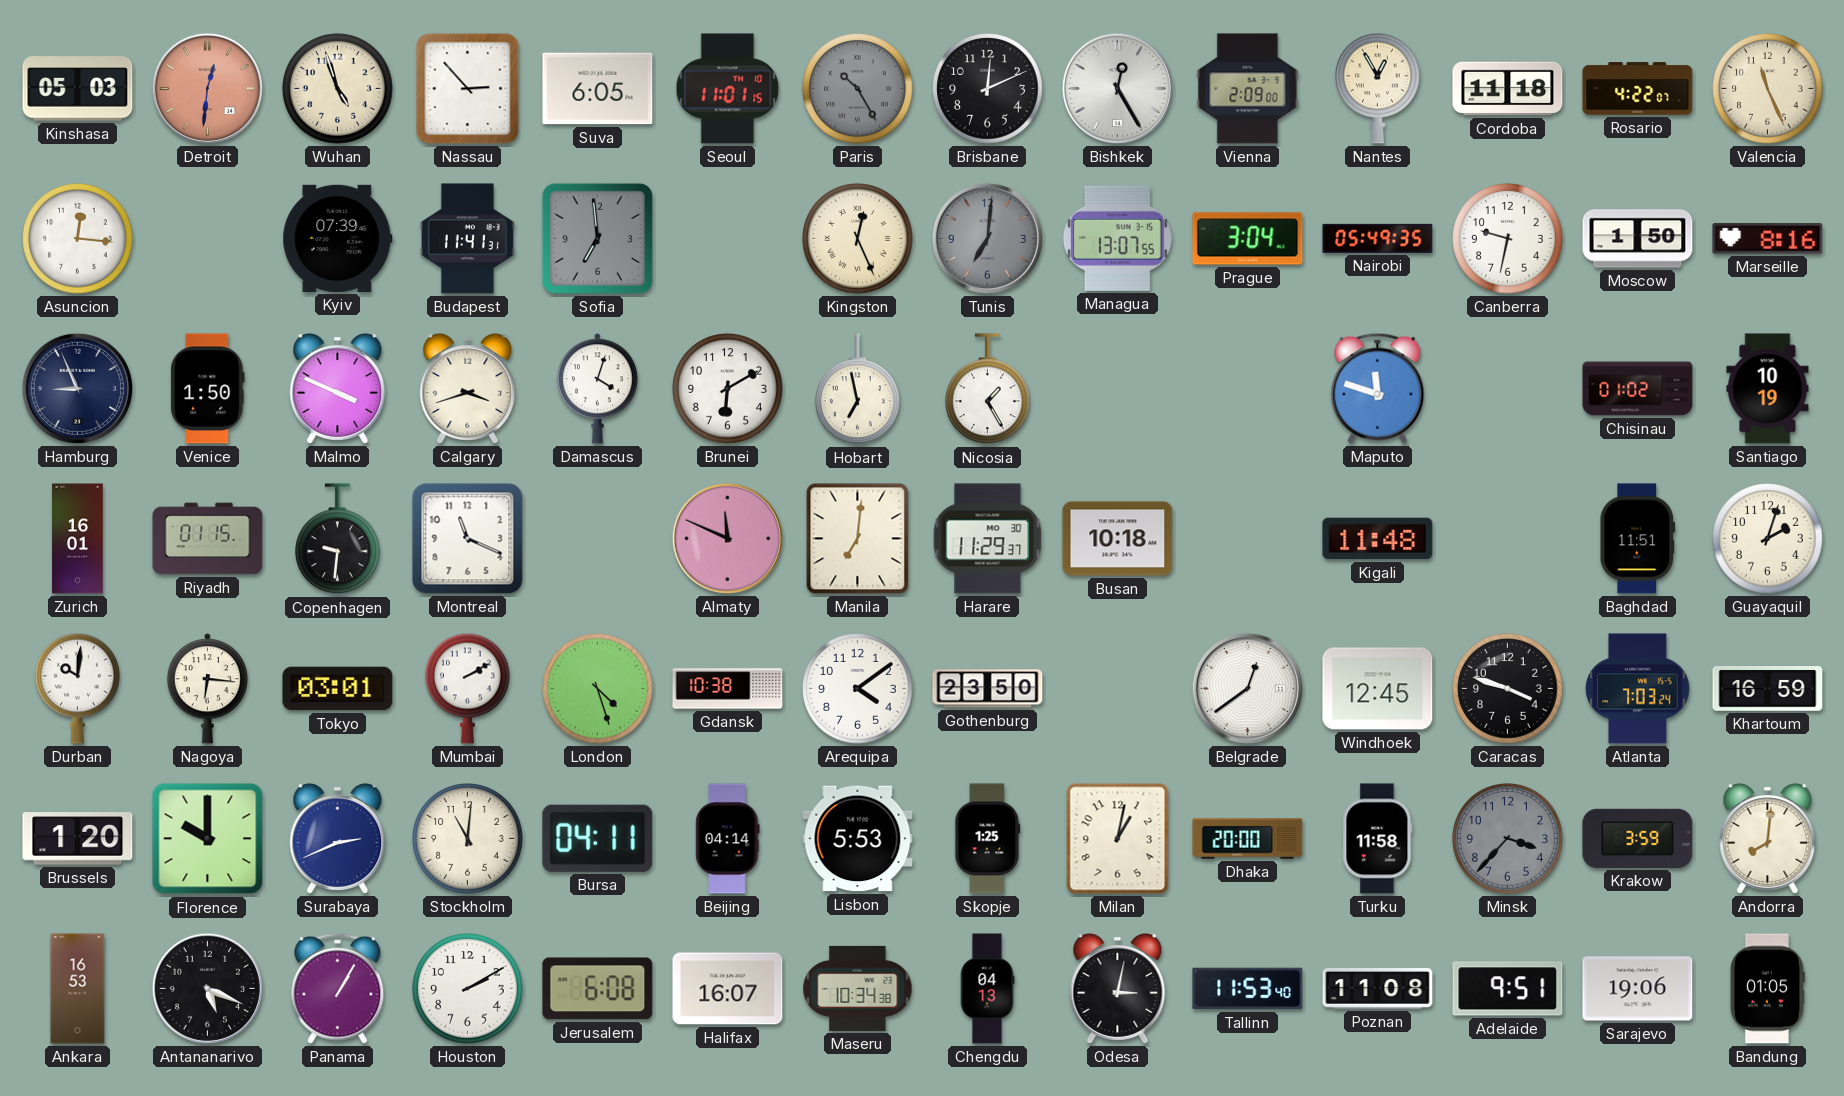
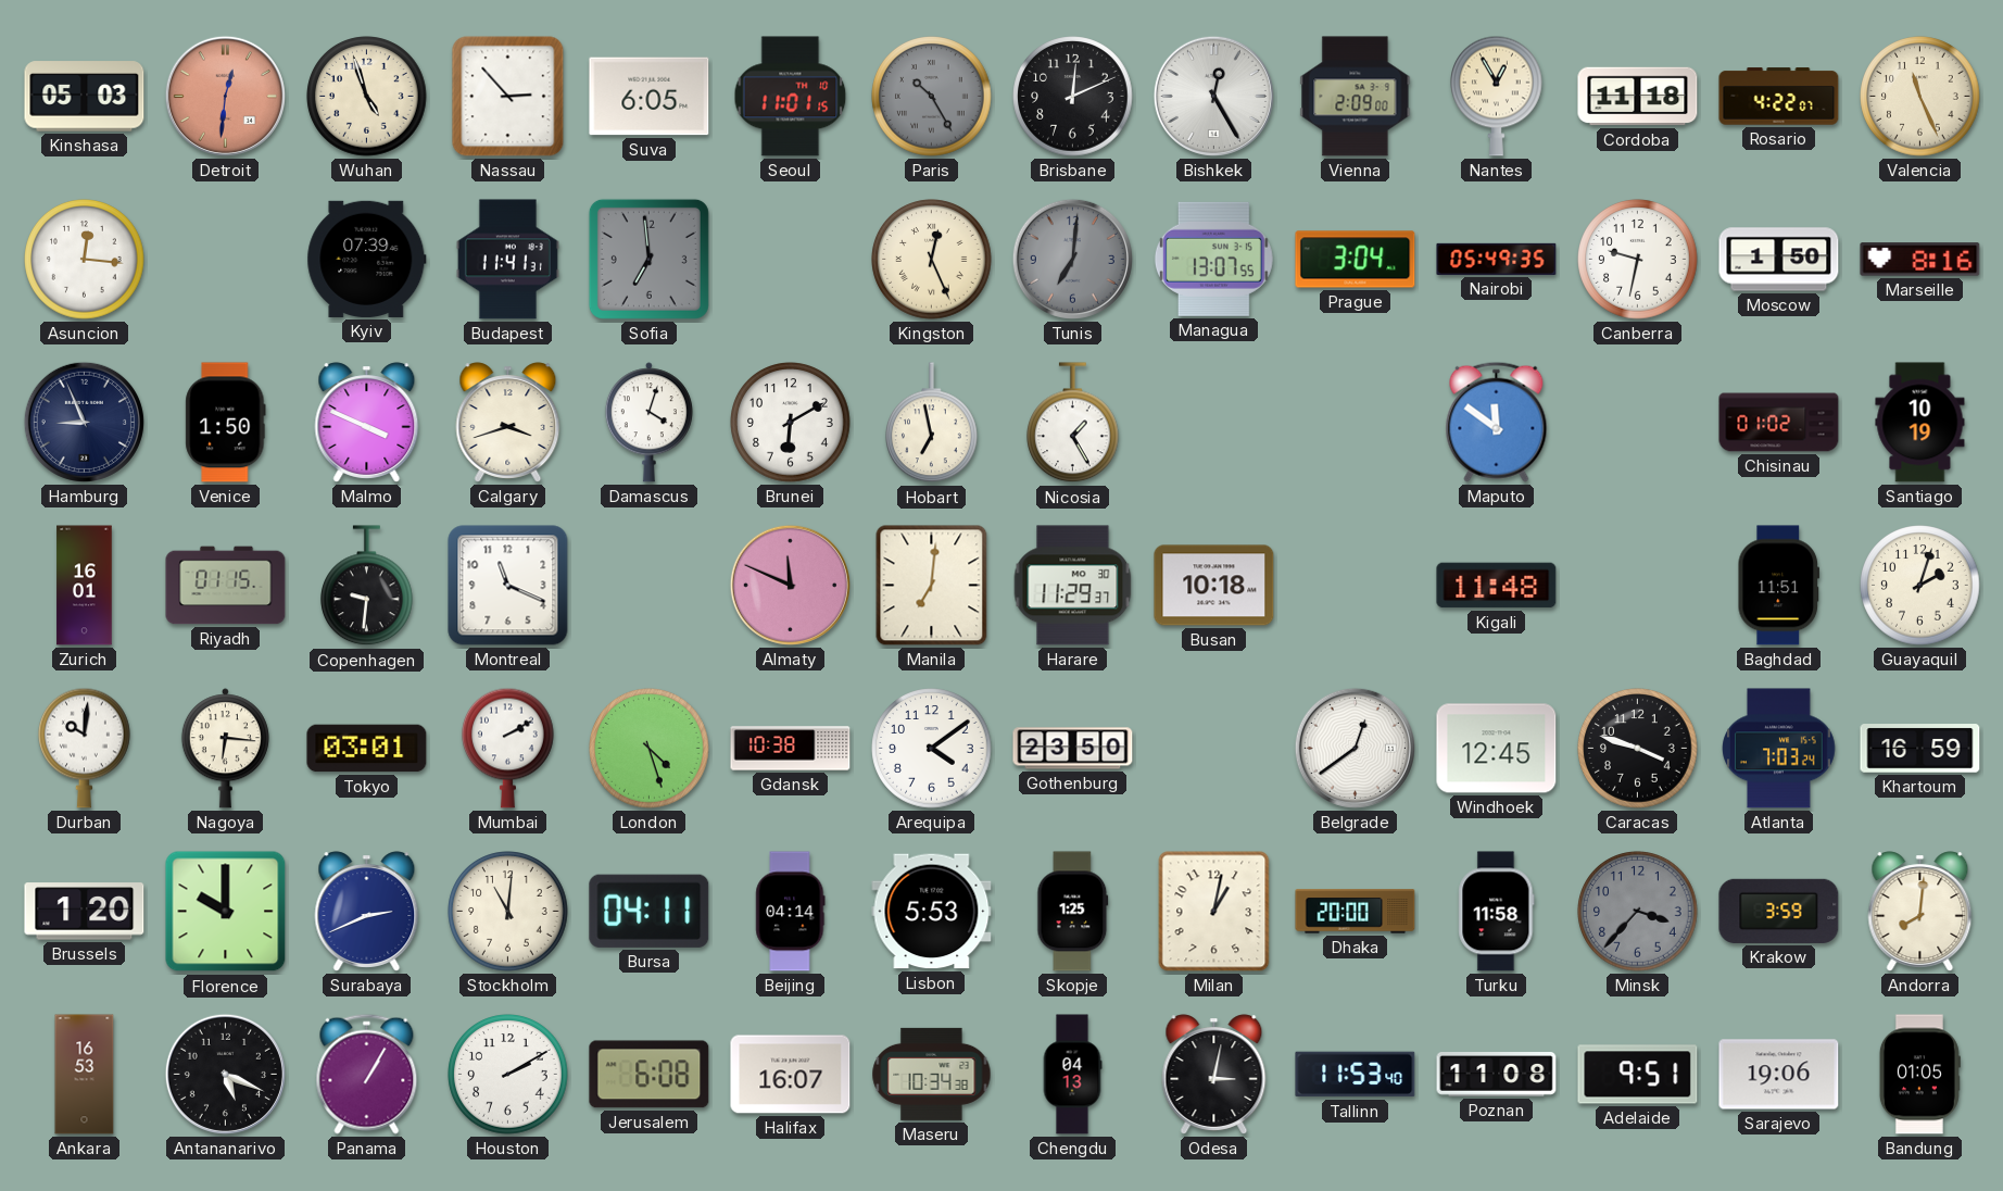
Maputo: 11:48 -> 11:51 (1497, 422)
